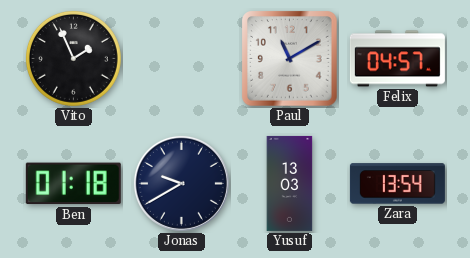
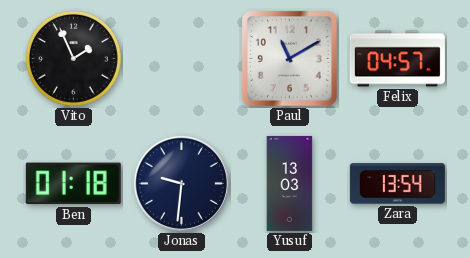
Jonas: 9:40 -> 9:31 (181, 183)
